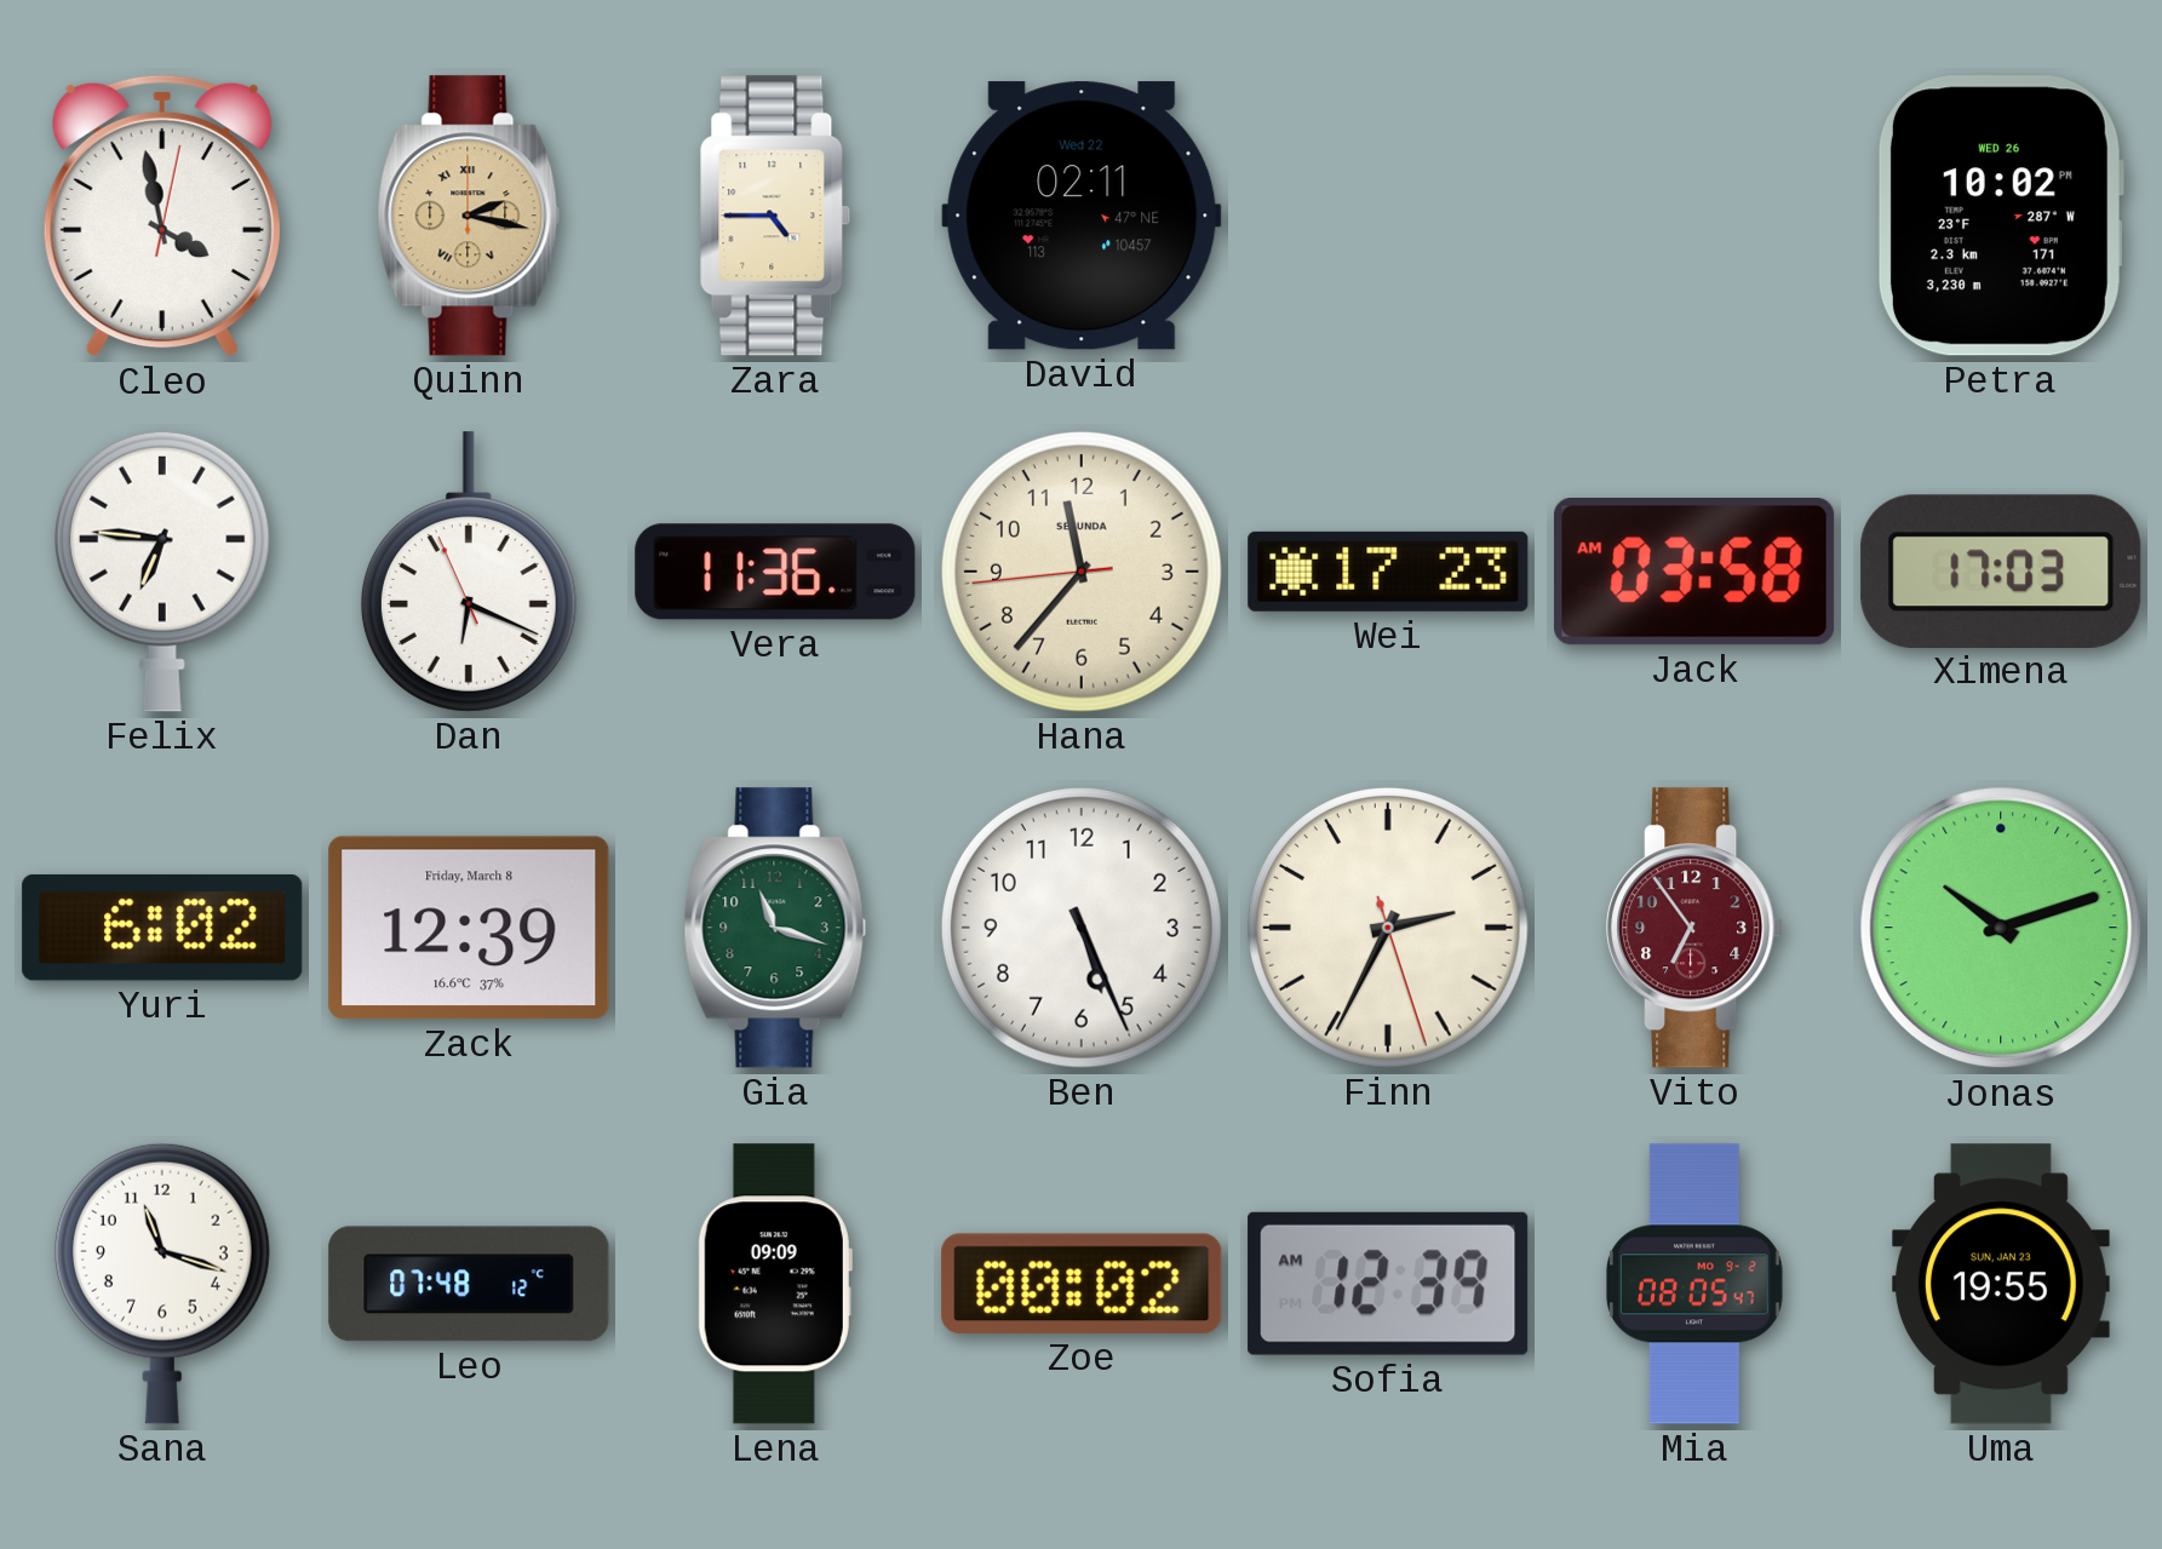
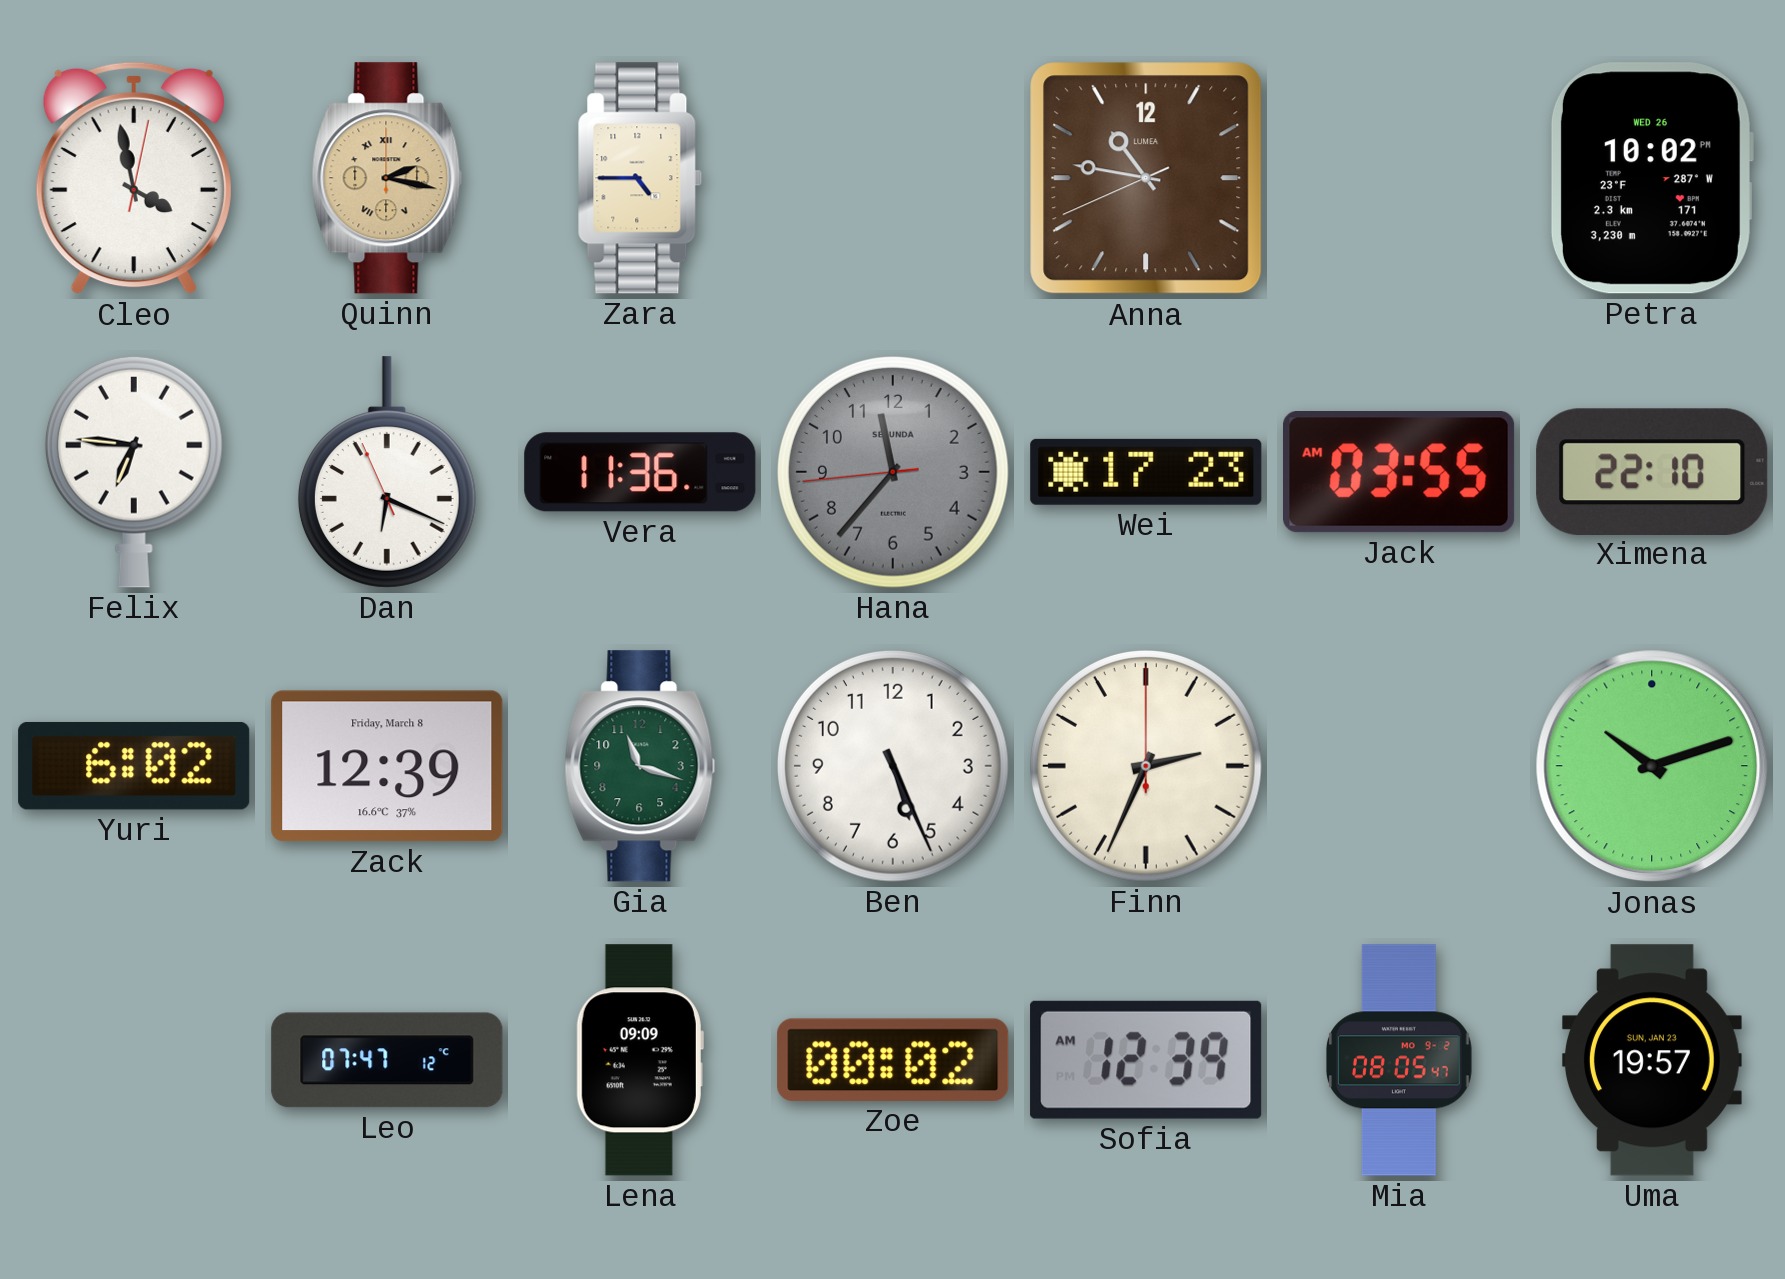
David: 02:11 -> none (1082, 216)
Anna: none -> 10:46 (1146, 178)
Hana dial: cream -> grey (894, 473)
Jack: 03:58 -> 03:55 (1400, 473)
Ximena: 17:03 -> 22:10 (1652, 471)
Finn: 2:34:27 -> 2:34:00 (1147, 767)
Vito: 6:54 -> none (1696, 928)
Sana: 11:18 -> none (162, 1284)
Leo: 07:48 -> 07:47 (387, 1060)
Uma: 19:55 -> 19:57 (1652, 1060)
